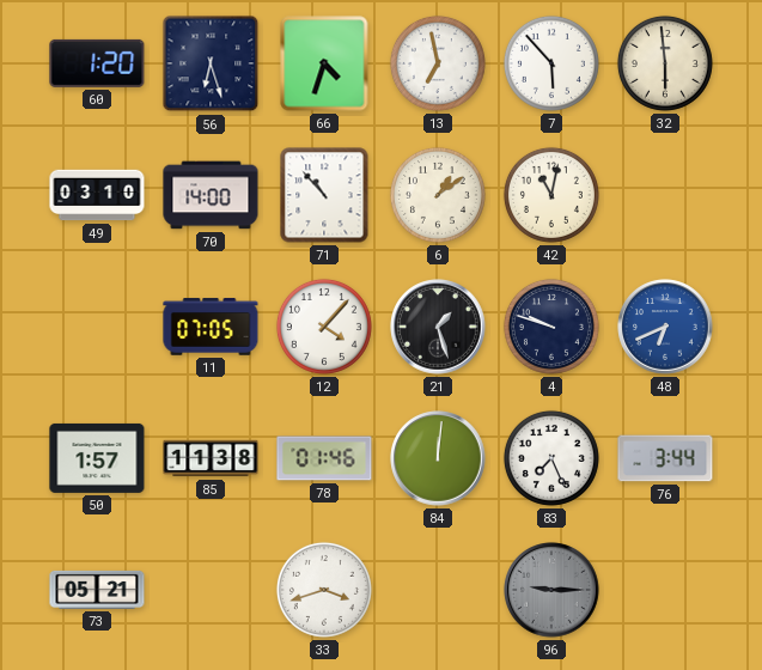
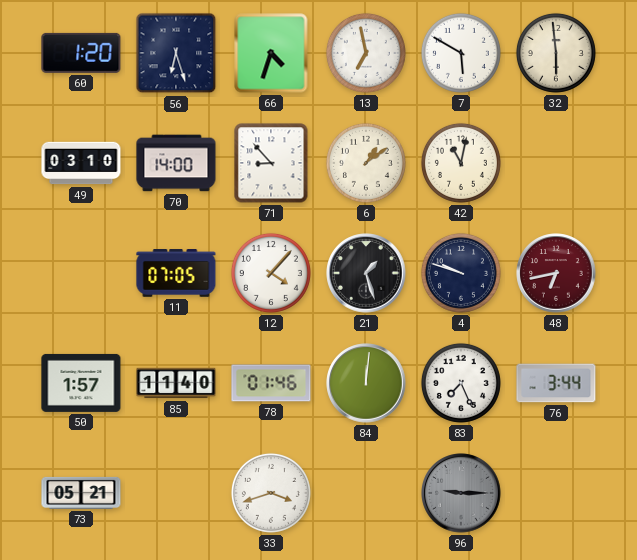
7: 5:53 -> 5:50 (461, 53)
71: 10:53 -> 8:53 (271, 163)
48: 6:41 -> 6:43 (556, 273)
48 dial: blue -> burgundy (556, 273)
85: 11:38 -> 11:40 (176, 383)
